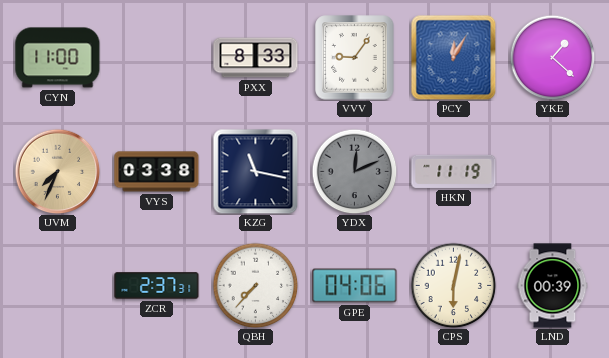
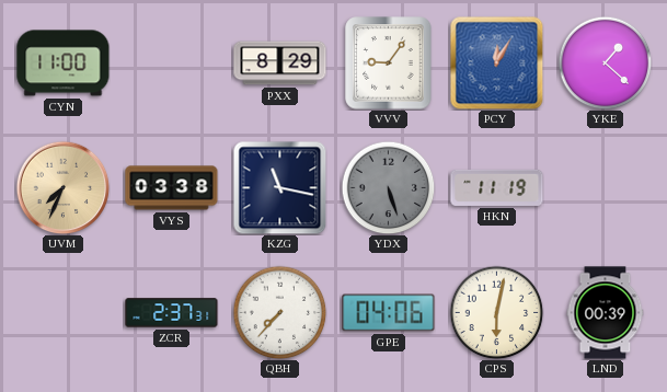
PXX: 8:33 -> 8:29 (280, 64)
YDX: 12:11 -> 5:27 (388, 187)
